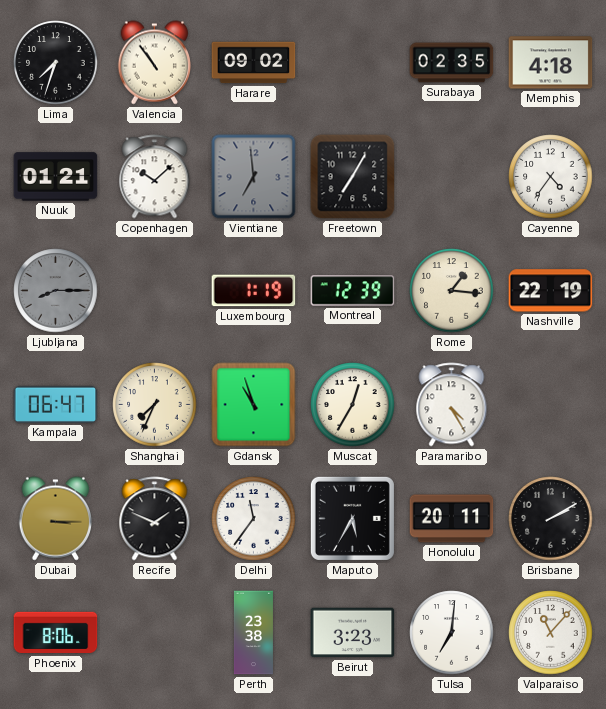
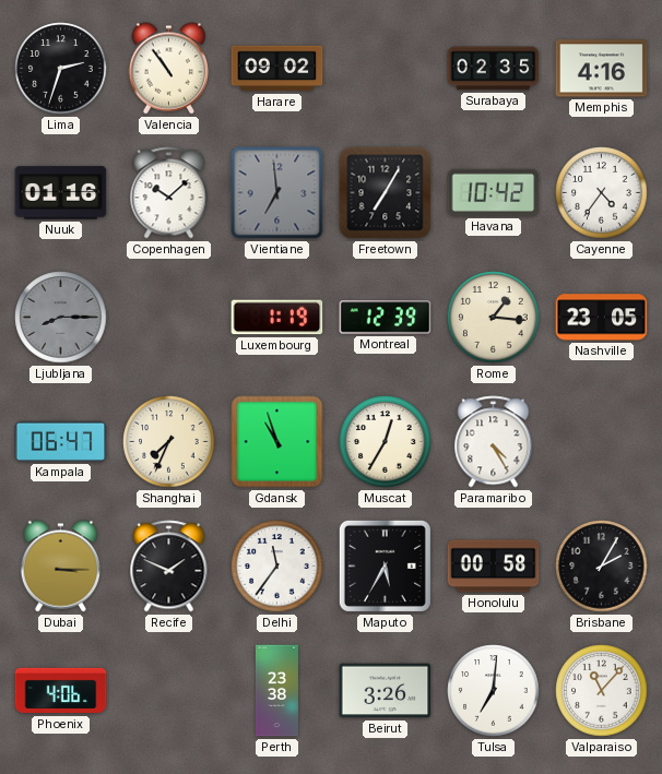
Lima: 7:33 -> 2:33 (61, 69)
Memphis: 4:18 -> 4:16 (602, 69)
Nuuk: 01:21 -> 01:16 (61, 193)
Havana: none -> 10:42 (494, 192)
Nashville: 22:19 -> 23:05 (602, 318)
Honolulu: 20:11 -> 00:58 (494, 567)
Brisbane: 2:10 -> 2:05 (602, 567)
Phoenix: 8:06 -> 4:06 (61, 691)
Beirut: 3:23 -> 3:26 (386, 691)
